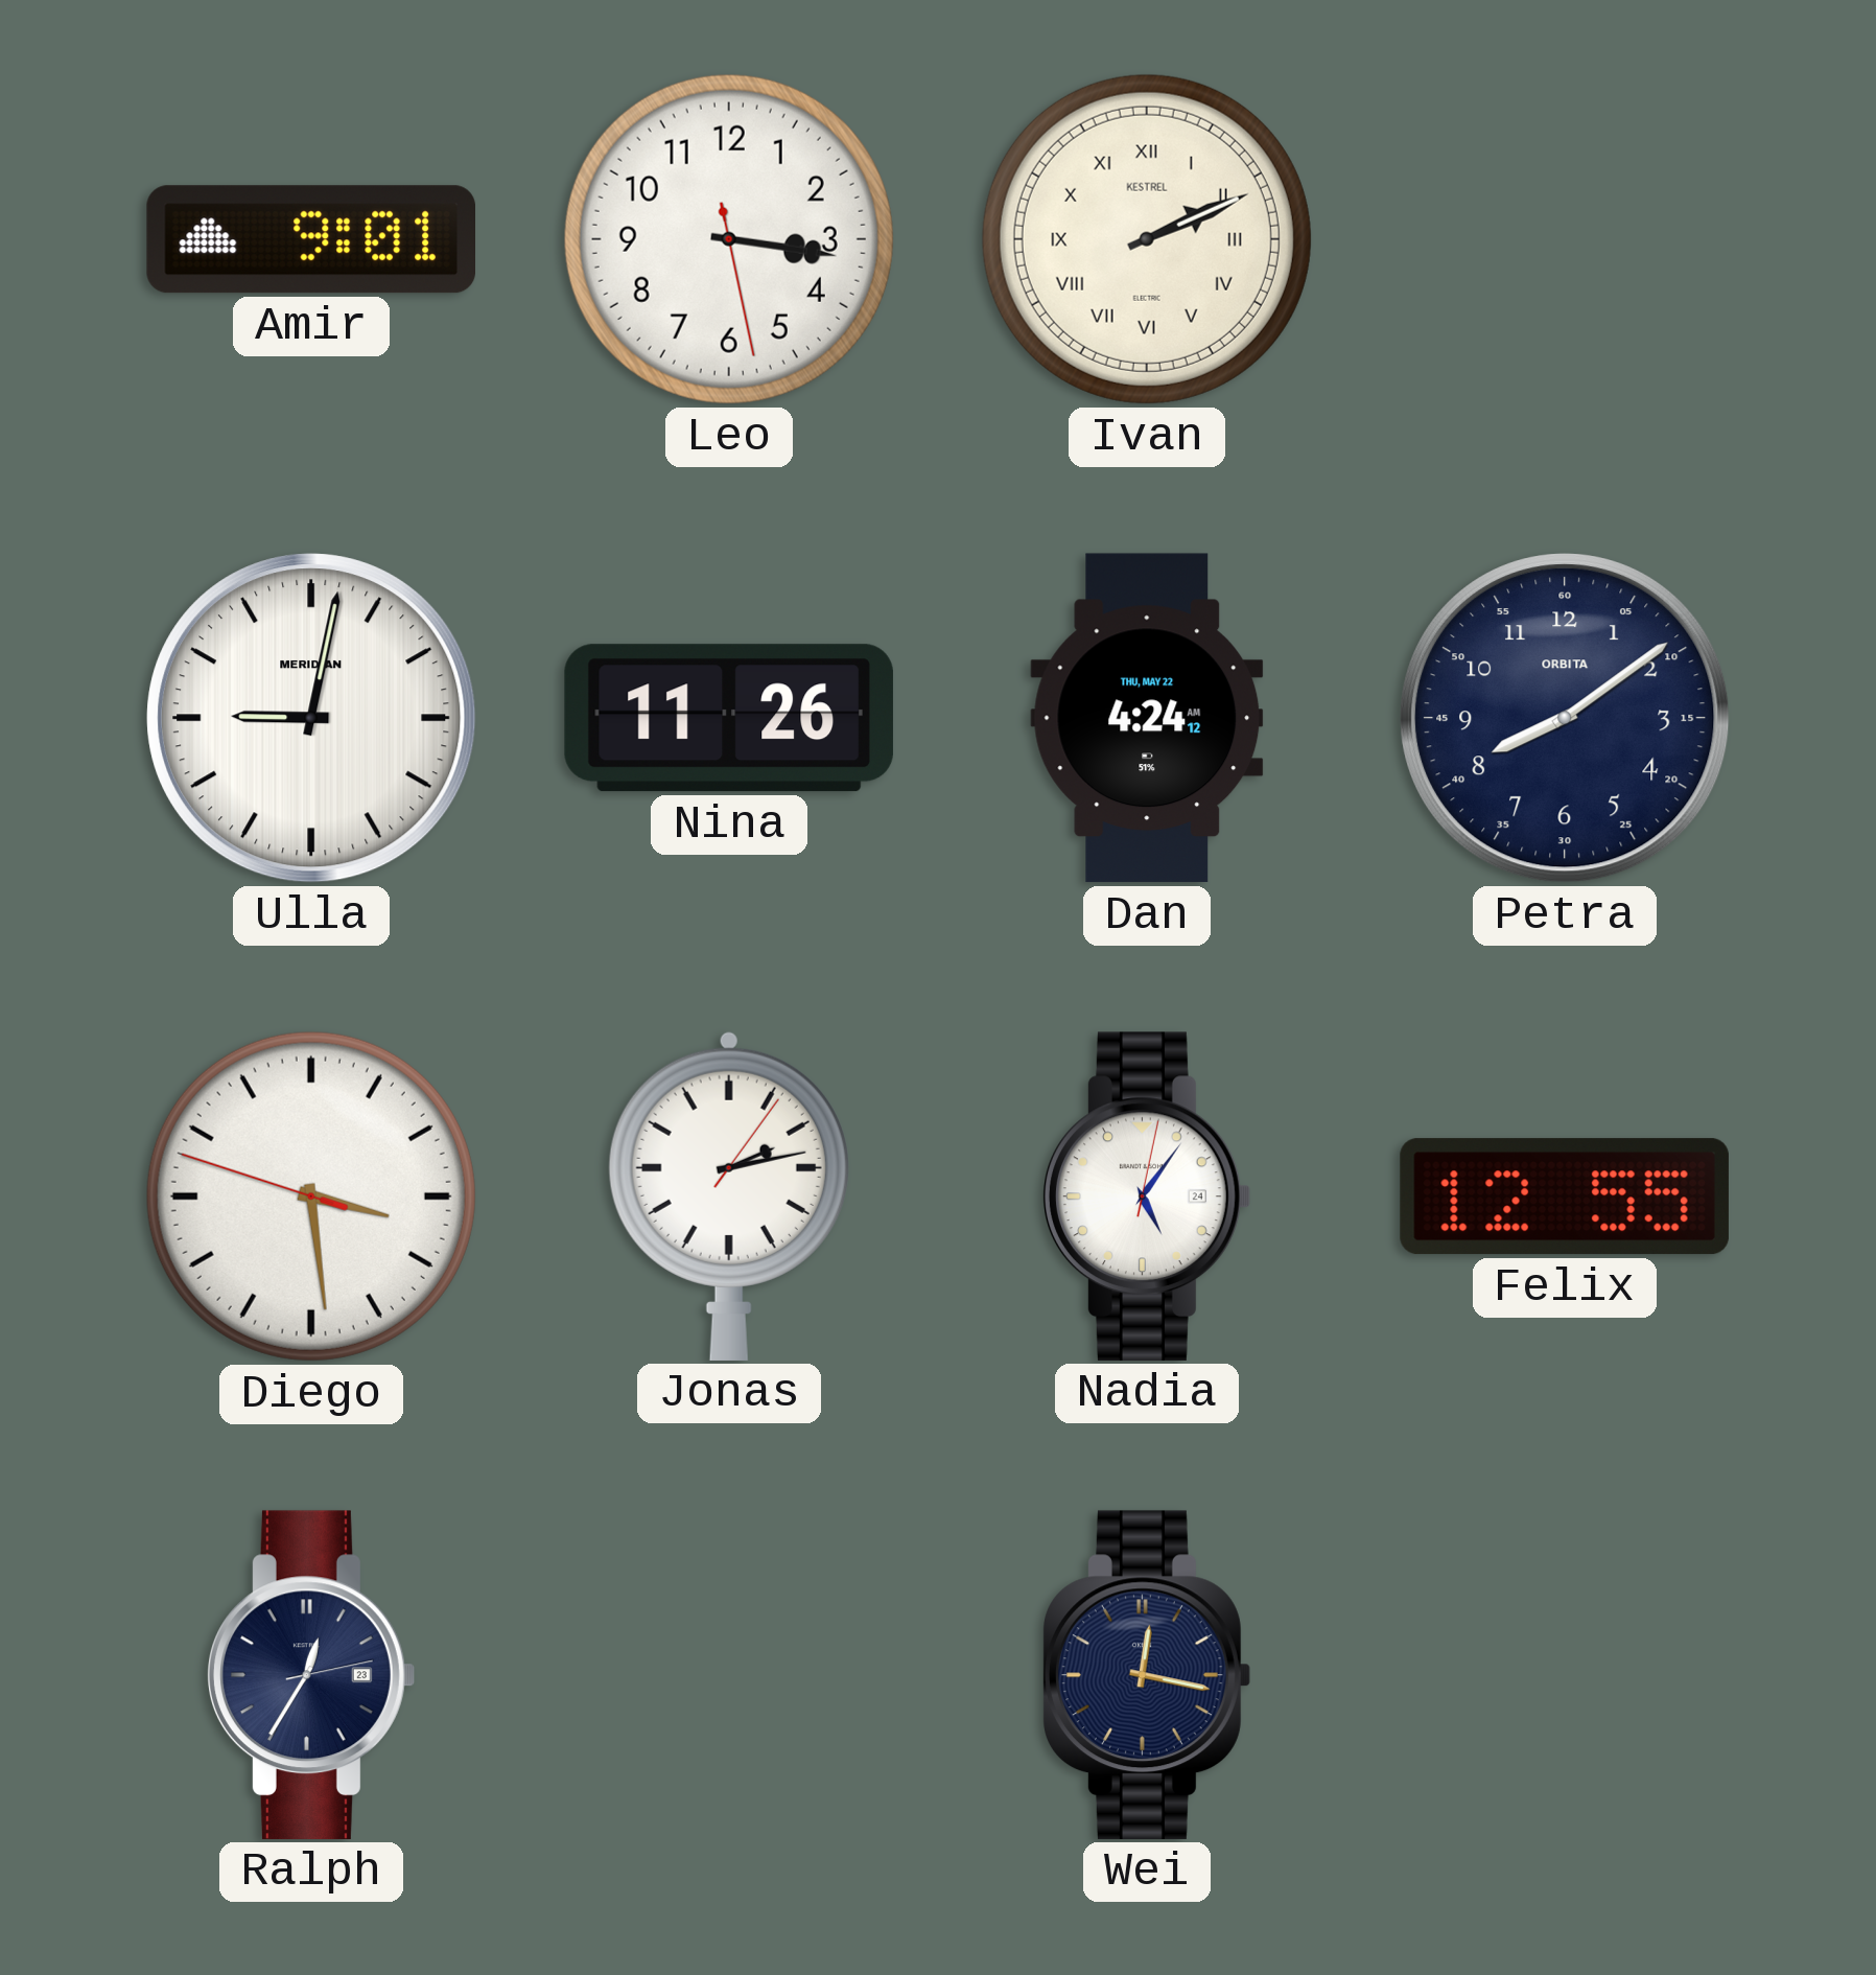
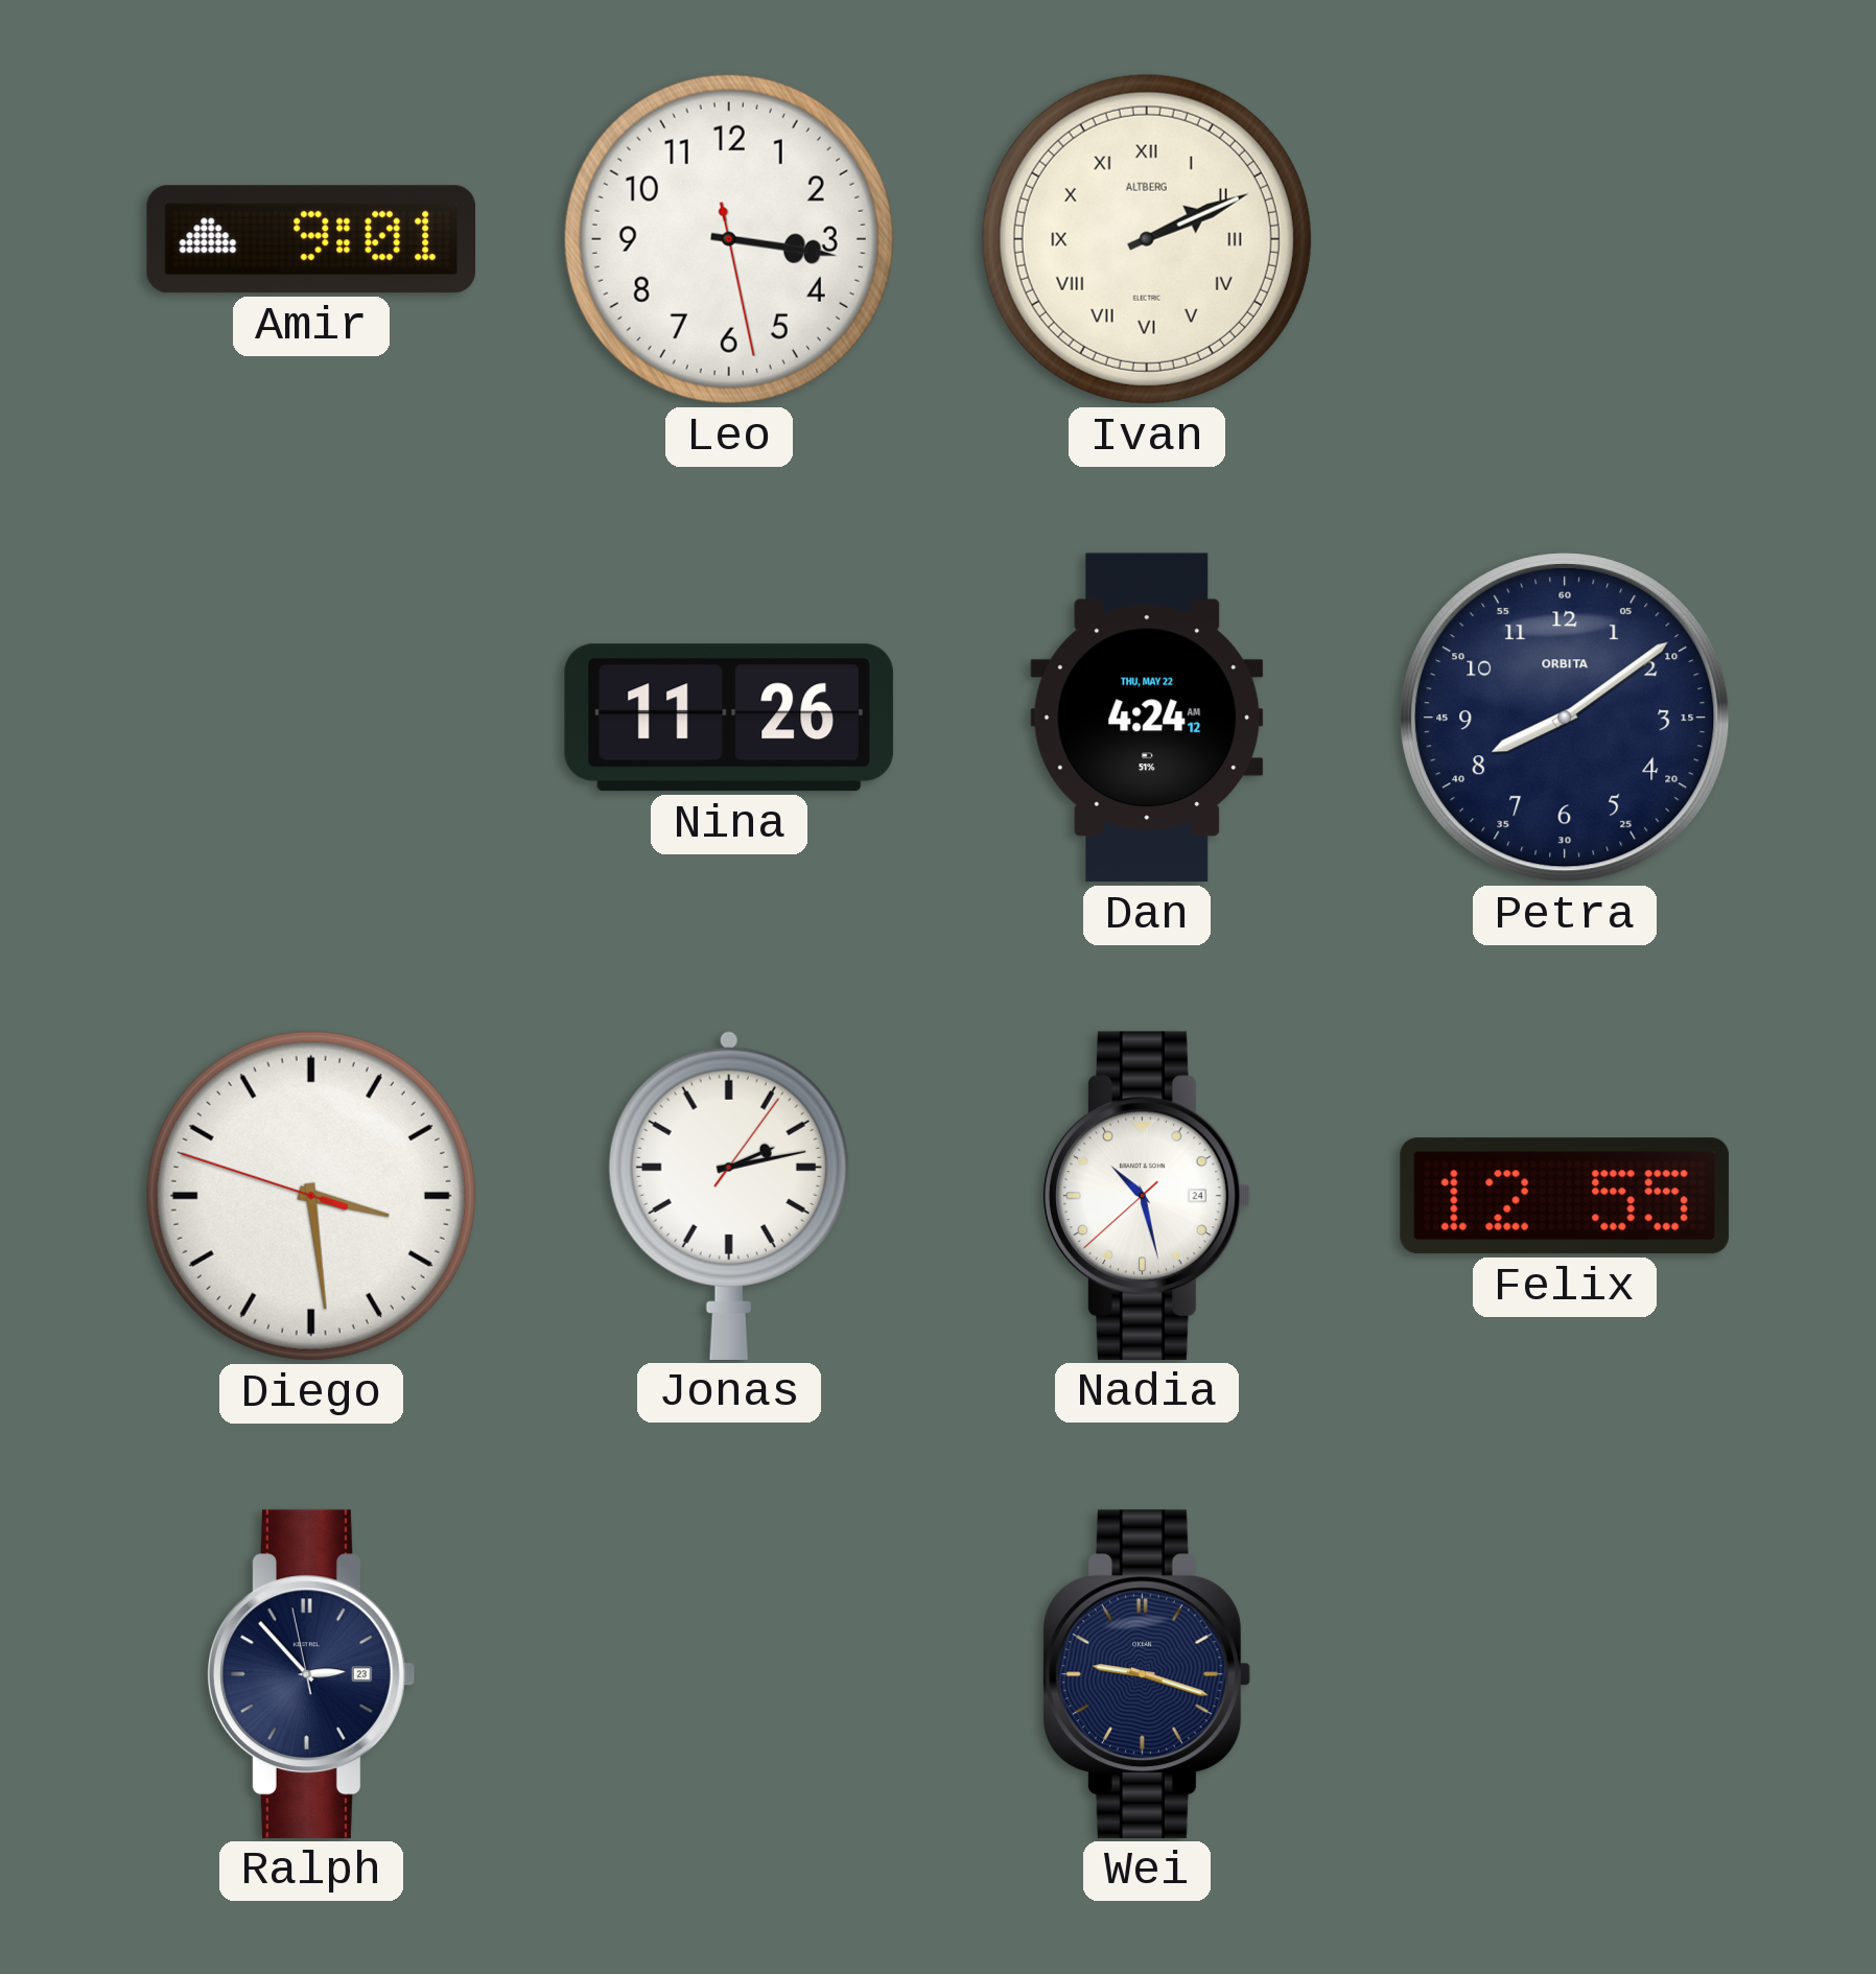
Ivan brand: KESTREL -> ALTBERG (1147, 239)
Ulla: 9:02 -> none (311, 718)
Nadia: 5:06 -> 10:27 (1147, 1196)
Ralph: 12:35 -> 2:52 (311, 1674)
Wei: 12:17 -> 9:18 (1147, 1674)
